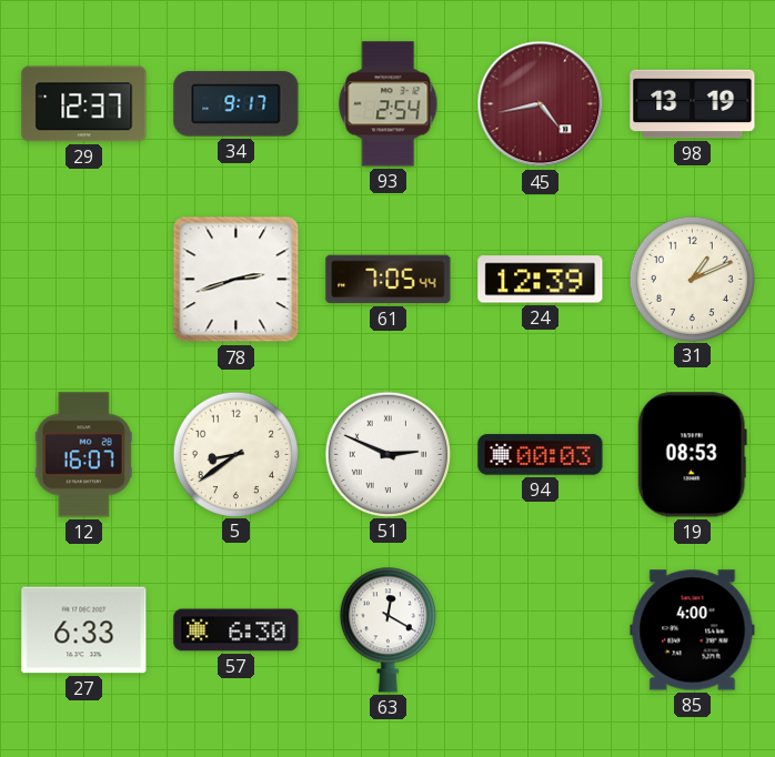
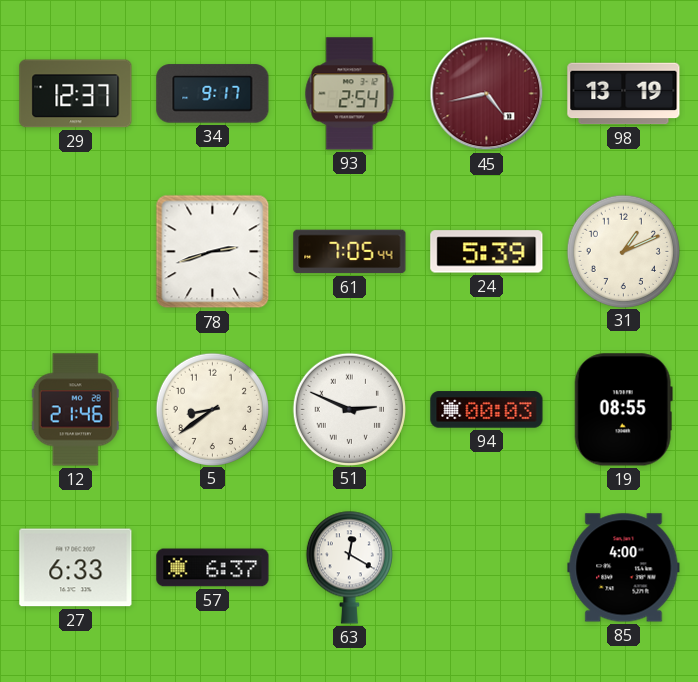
24: 12:39 -> 5:39 (487, 252)
12: 16:07 -> 21:46 (75, 410)
19: 08:53 -> 08:55 (623, 410)
57: 6:30 -> 6:37 (213, 568)
